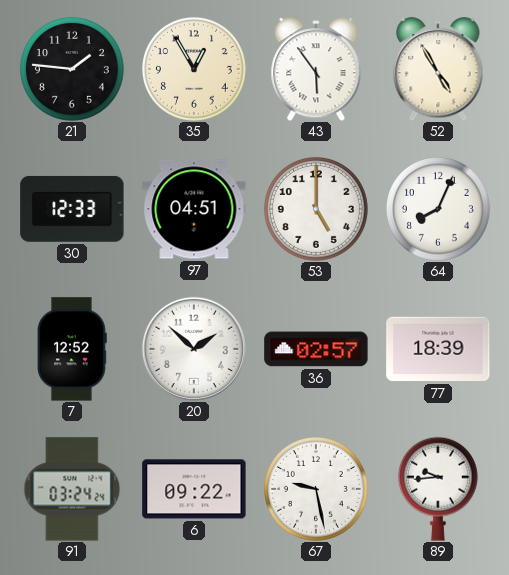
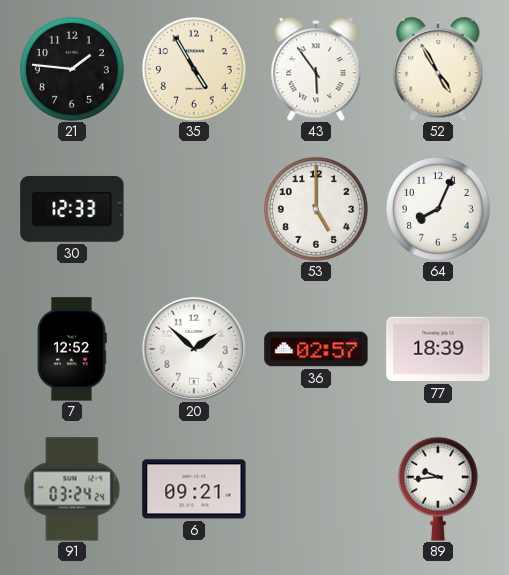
35: 12:55 -> 4:55 (194, 69)
97: 04:51 -> none (194, 209)
6: 09:22 -> 09:21 (194, 489)
67: 9:28 -> none (316, 489)
